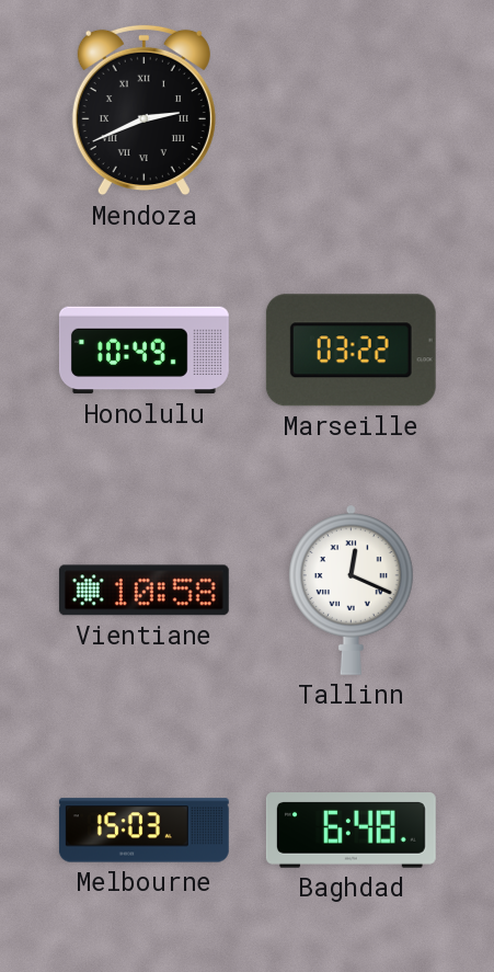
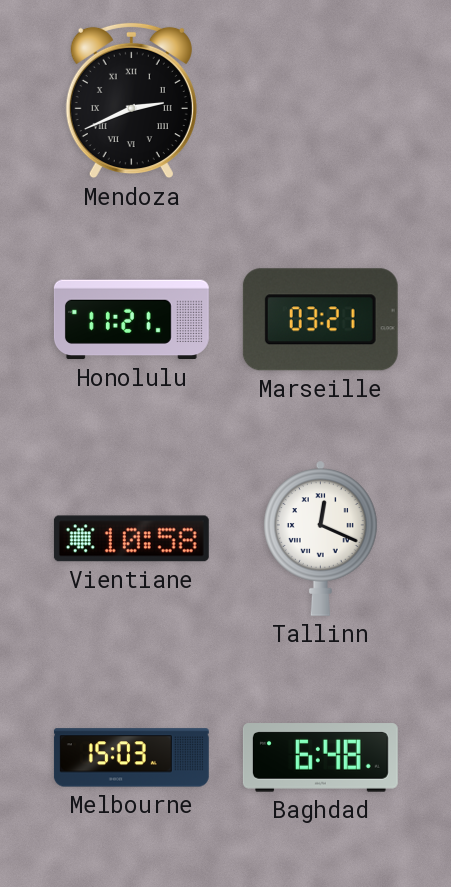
Honolulu: 10:49 -> 11:21 (131, 320)
Marseille: 03:22 -> 03:21 (320, 320)
